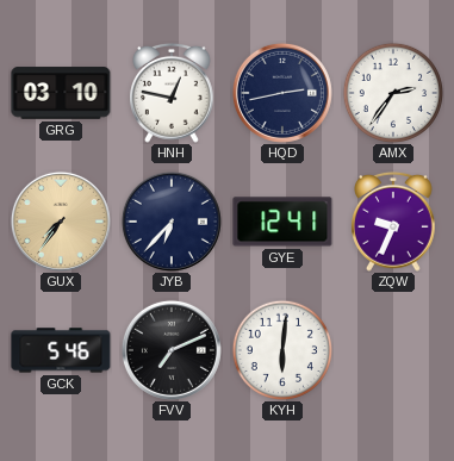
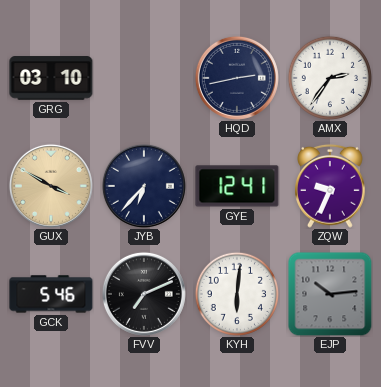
HNH: 12:47 -> none (173, 93)
GUX: 7:36 -> 3:50 (51, 186)
EJP: none -> 10:14 (330, 294)
